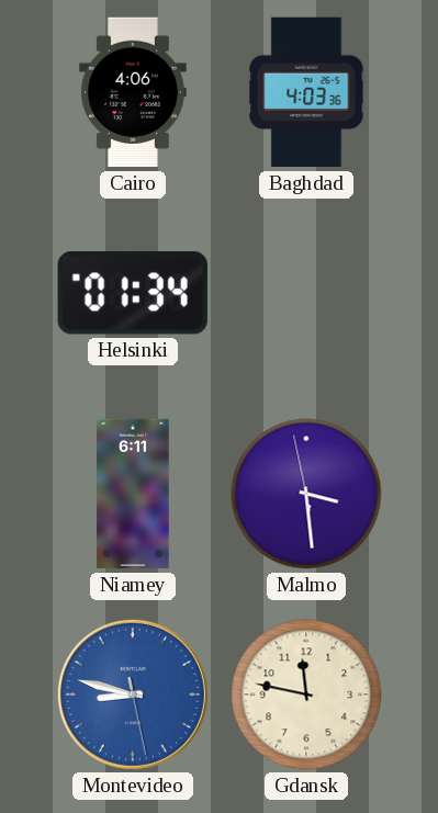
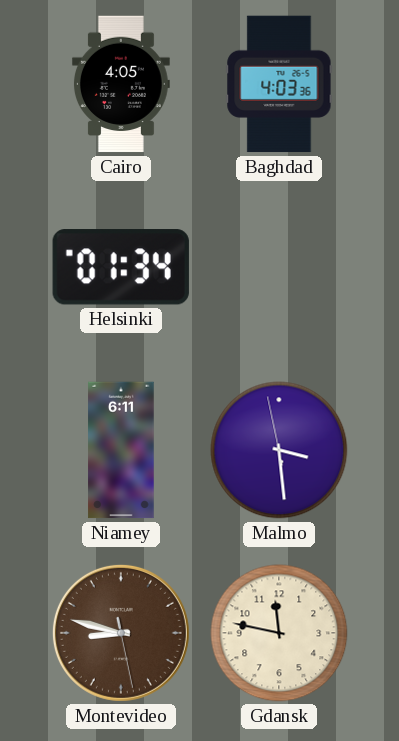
Cairo: 4:06 -> 4:05 (121, 84)
Montevideo dial: blue -> brown (121, 633)
